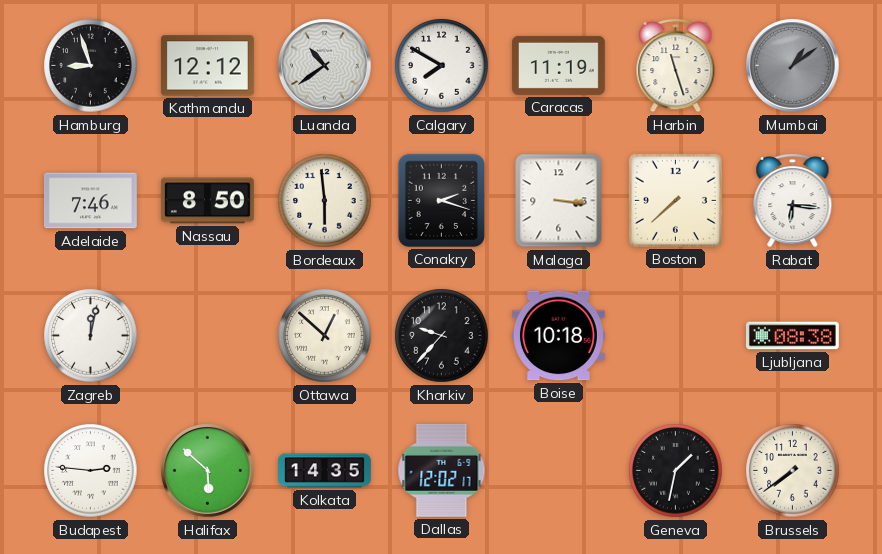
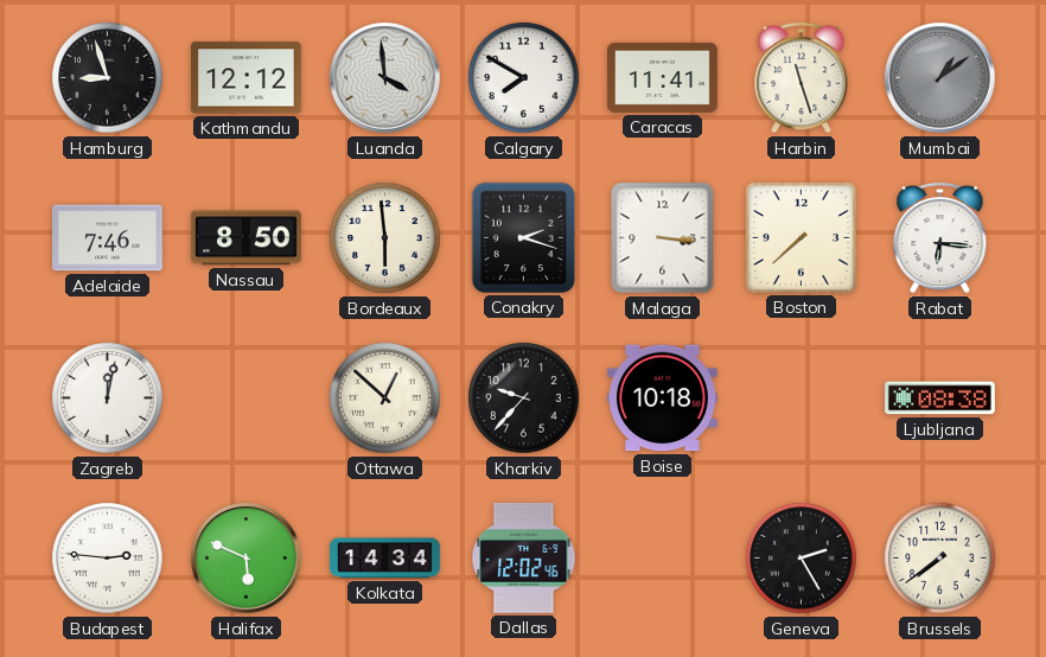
Luanda: 10:39 -> 3:59 (385, 78)
Caracas: 11:19 -> 11:41 (662, 77)
Halifax: 5:52 -> 5:49 (247, 559)
Kolkata: 14:35 -> 14:34 (385, 559)
Dallas: 12:02:17 -> 12:02:46 (524, 557)
Geneva: 1:32 -> 2:25 (802, 559)
